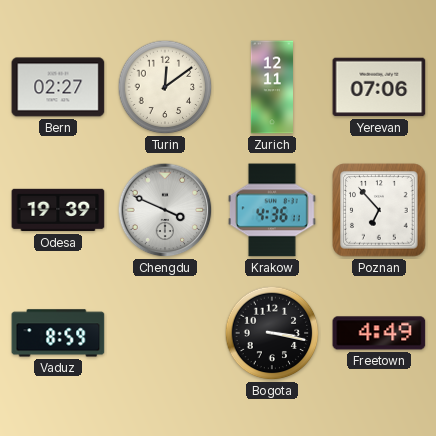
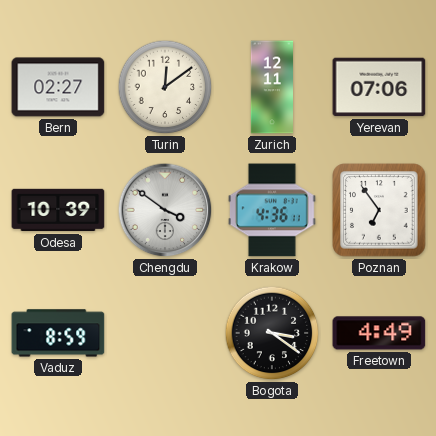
Odesa: 19:39 -> 10:39 (58, 210)
Chengdu: 3:49 -> 3:51 (165, 210)
Poznan: 6:53 -> 6:54 (379, 210)
Bogota: 3:17 -> 3:21 (272, 333)
